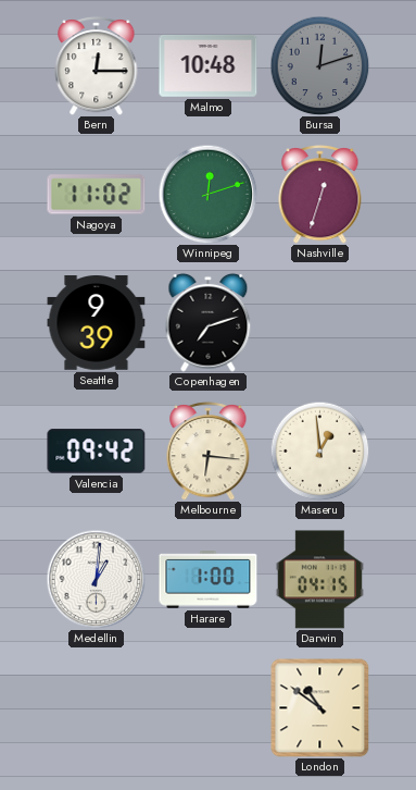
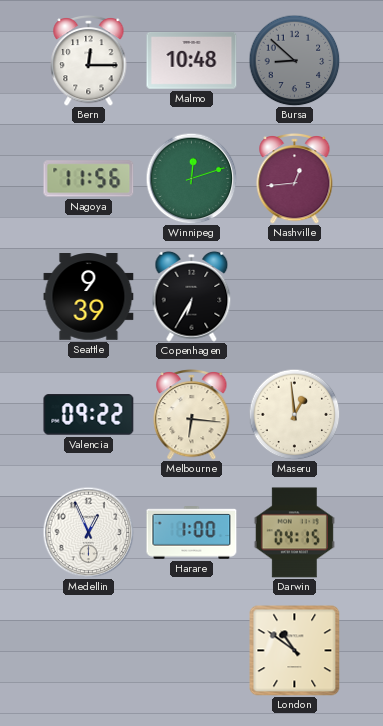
Bursa: 12:12 -> 8:52 (294, 60)
Nagoya: 11:02 -> 11:56 (89, 179)
Nashville: 12:33 -> 12:44 (295, 179)
Copenhagen: 7:12 -> 6:35 (192, 296)
Valencia: 09:42 -> 09:22 (89, 415)
Medellin: 1:01 -> 12:56 (88, 532)
